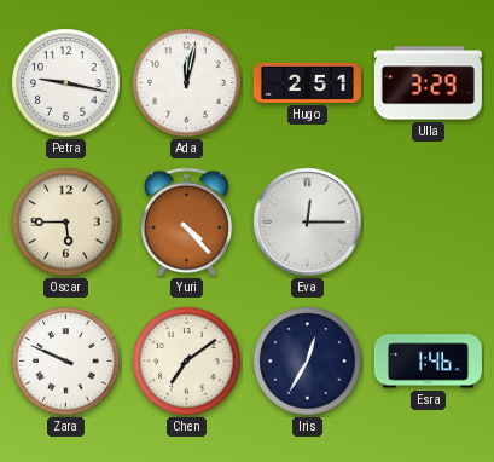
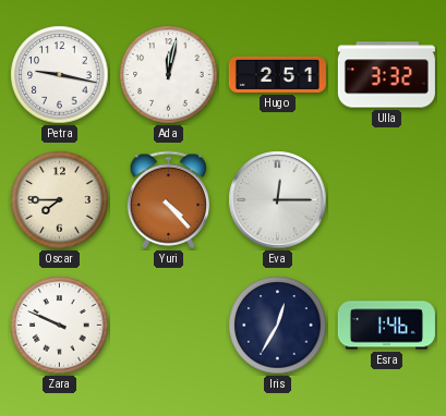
Ulla: 3:29 -> 3:32 (386, 75)
Oscar: 5:45 -> 7:45 (60, 200)
Chen: 7:09 -> none (187, 362)
